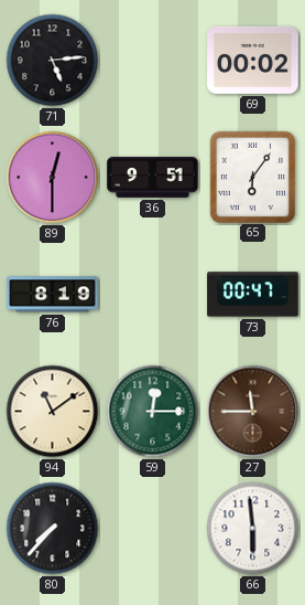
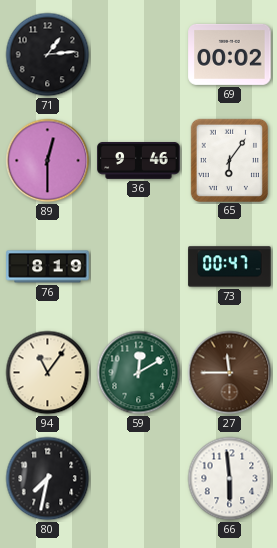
71: 5:14 -> 1:14 (48, 55)
36: 9:51 -> 9:46 (139, 161)
94: 11:09 -> 11:06 (48, 373)
59: 12:15 -> 12:10 (139, 373)
80: 7:37 -> 7:32 (48, 479)
